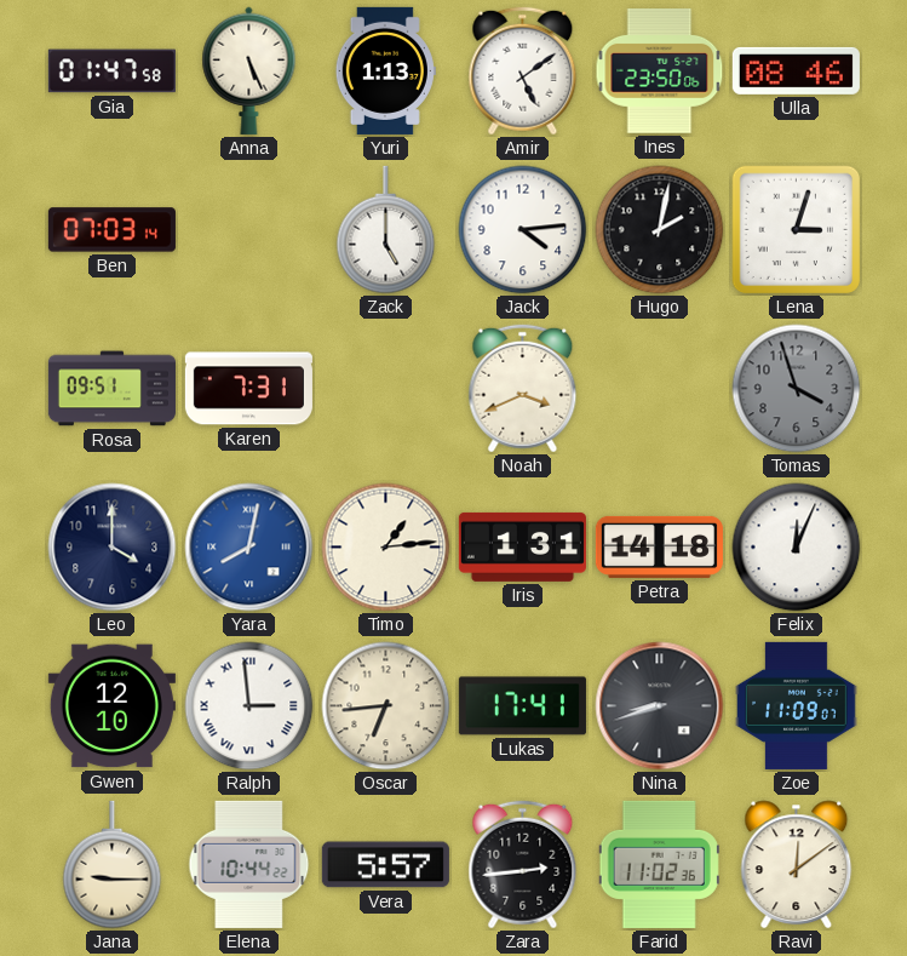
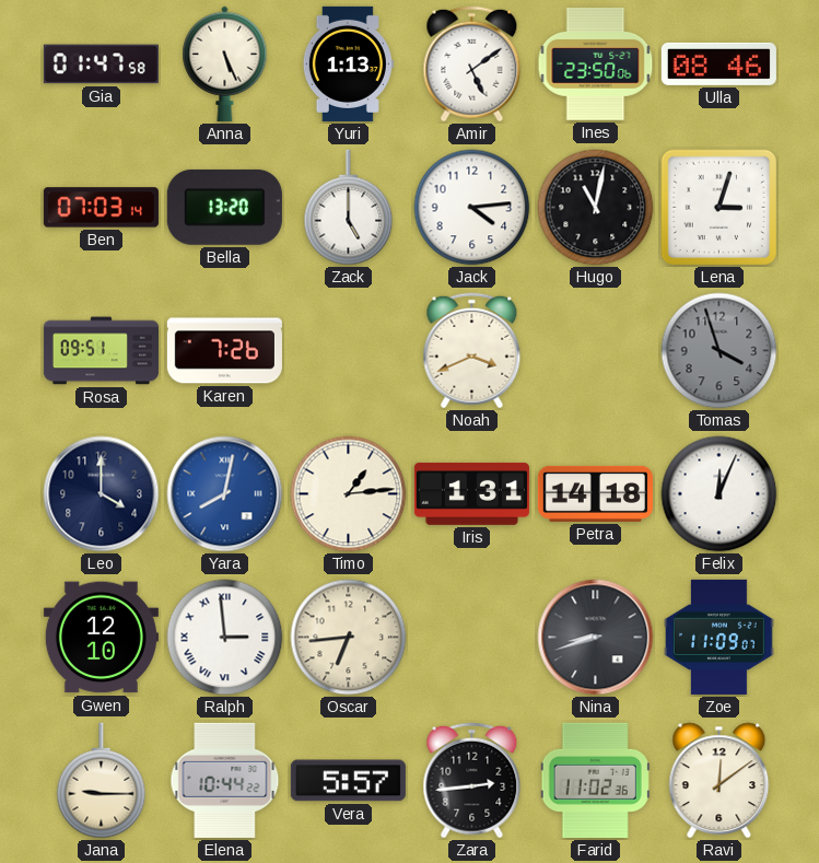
Bella: none -> 13:20 (224, 207)
Hugo: 2:02 -> 11:02 (596, 208)
Karen: 7:31 -> 7:26 (224, 351)
Lukas: 17:41 -> none (522, 706)
